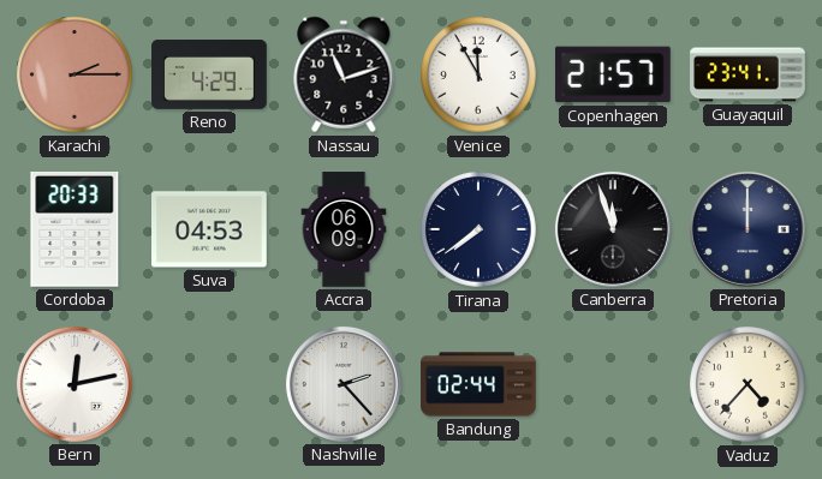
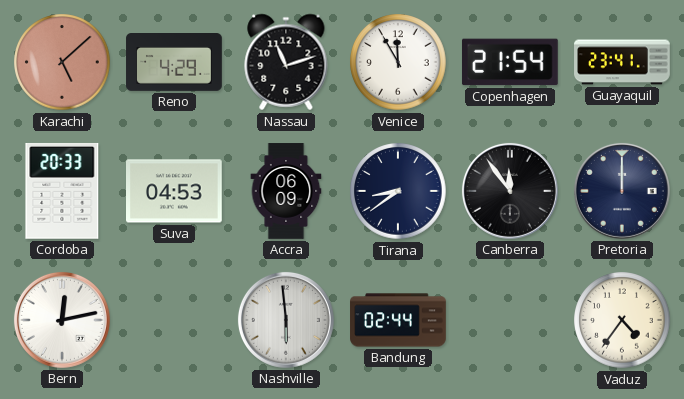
Karachi: 2:15 -> 5:08 (62, 62)
Copenhagen: 21:57 -> 21:54 (510, 62)
Tirana: 7:39 -> 8:39 (398, 191)
Canberra: 11:57 -> 11:54 (510, 191)
Nashville: 2:23 -> 5:59 (286, 320)
Vaduz: 4:37 -> 4:36 (622, 320)
